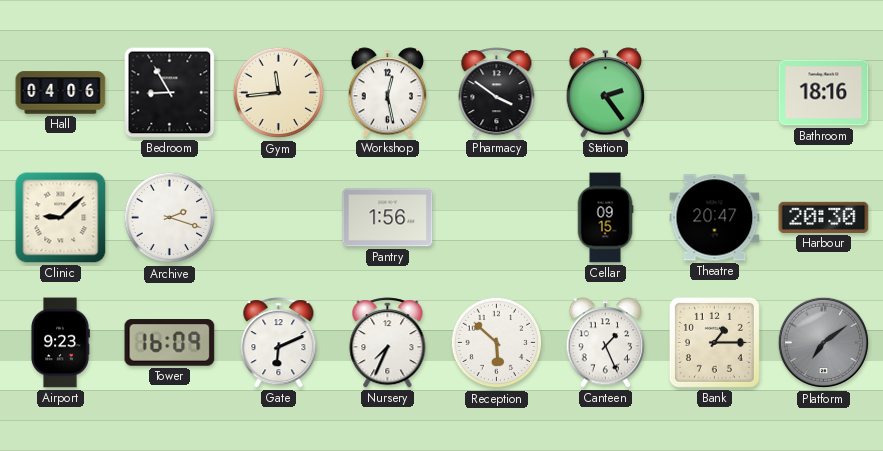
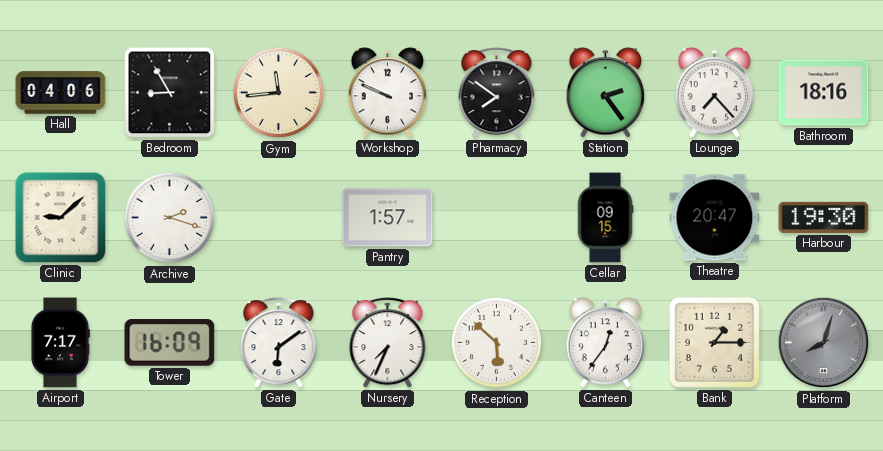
Workshop: 12:28 -> 9:49 (388, 93)
Pharmacy: 3:51 -> 7:51 (497, 93)
Lounge: none -> 7:23 (715, 93)
Pantry: 1:56 -> 1:57 (388, 218)
Harbour: 20:30 -> 19:30 (824, 217)
Airport: 9:23 -> 7:17 (60, 343)
Gate: 6:11 -> 6:09 (279, 343)
Canteen: 1:26 -> 12:36 (606, 343)
Platform: 7:09 -> 8:03 (824, 343)
